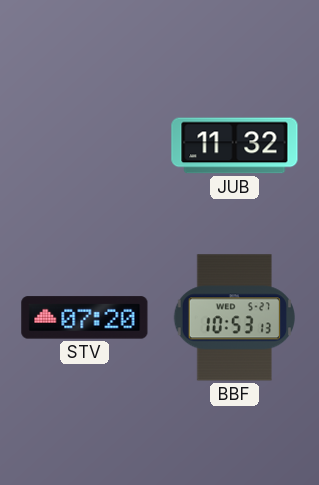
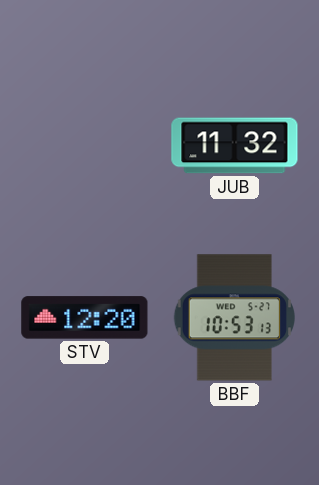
STV: 07:20 -> 12:20 (85, 318)
